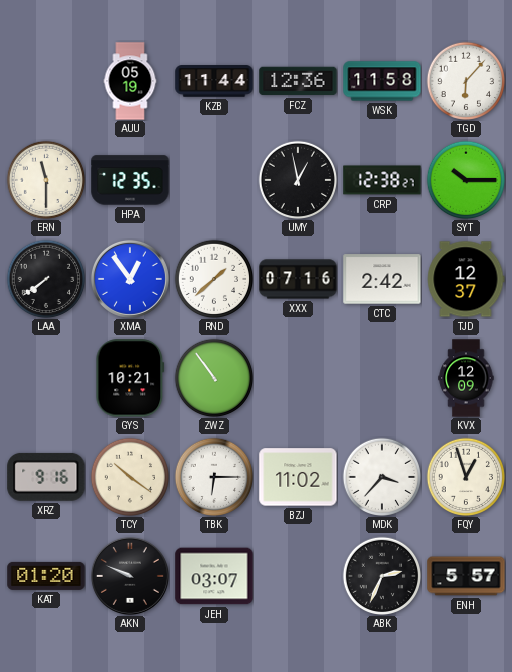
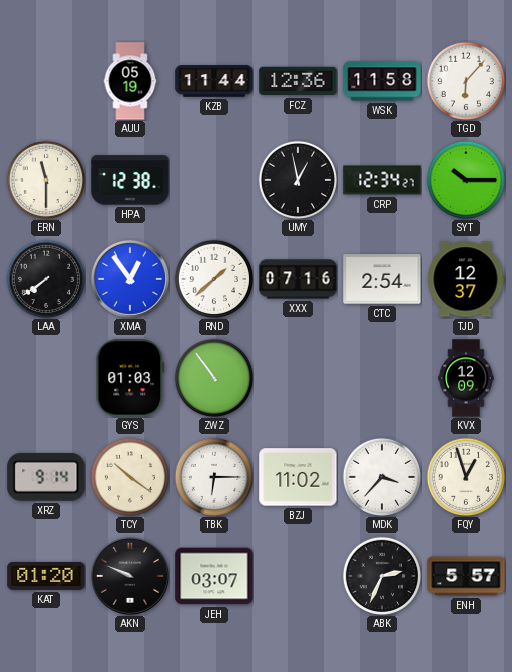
HPA: 12:35 -> 12:38 (130, 180)
CRP: 12:38 -> 12:34 (382, 180)
CTC: 2:42 -> 2:54 (382, 279)
GYS: 10:21 -> 01:03 (130, 378)
XRZ: 9:16 -> 9:14 (46, 477)
